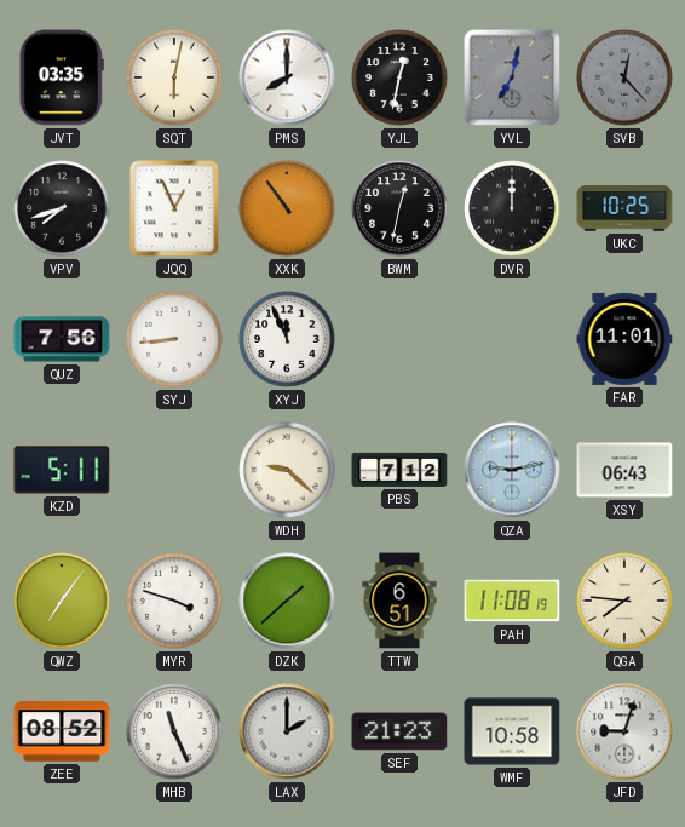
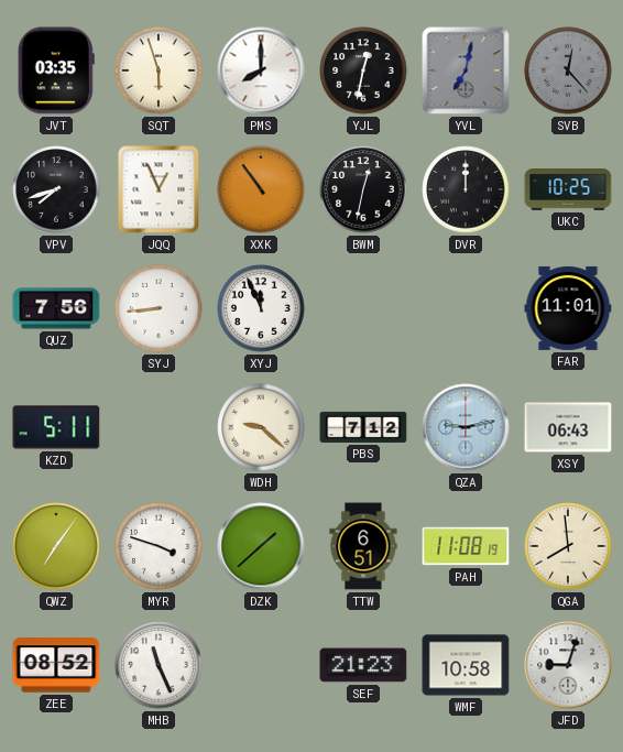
SQT: 6:02 -> 5:57 (159, 70)
QGA: 7:46 -> 7:59 (568, 546)
LAX: 2:00 -> none (287, 731)
